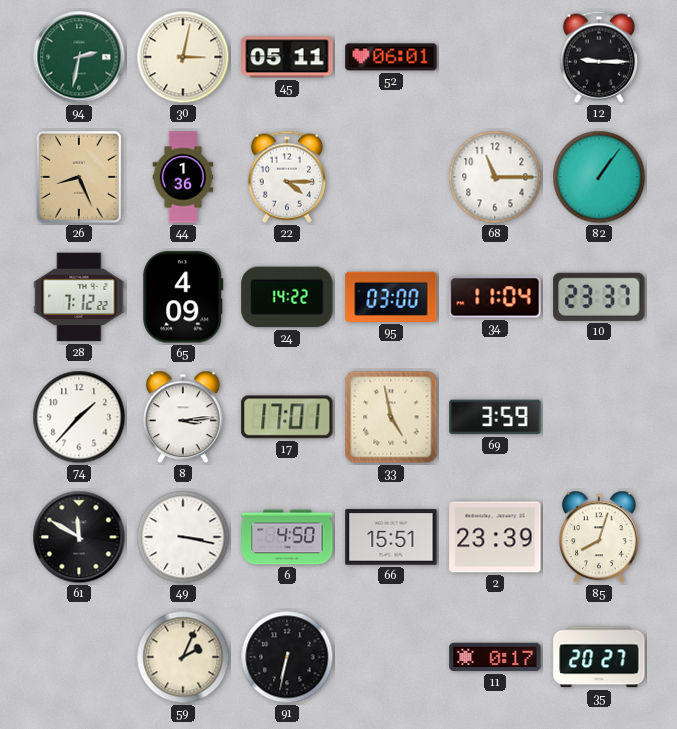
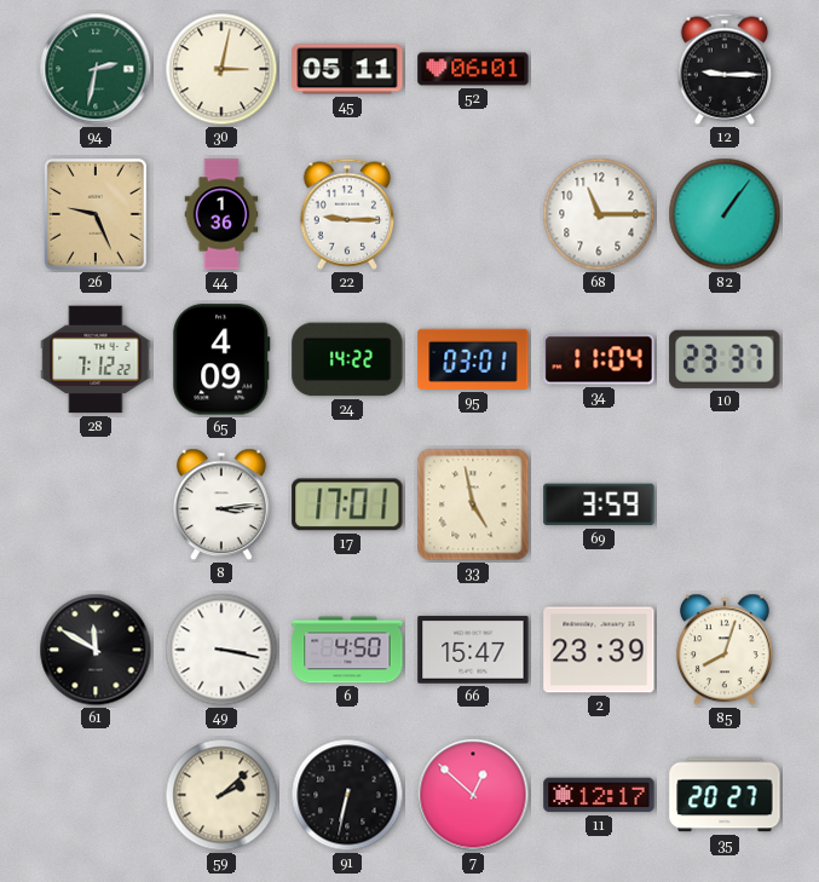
26: 8:26 -> 9:26 (96, 214)
22: 4:15 -> 9:15 (347, 214)
95: 03:00 -> 03:01 (473, 359)
74: 1:37 -> none (79, 417)
66: 15:51 -> 15:47 (473, 650)
59: 2:04 -> 2:08 (221, 795)
7: none -> 12:52 (473, 795)
11: 0:17 -> 12:17 (599, 795)
